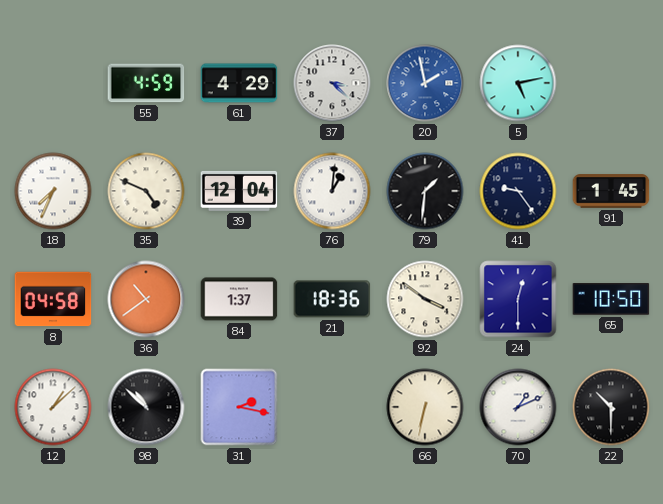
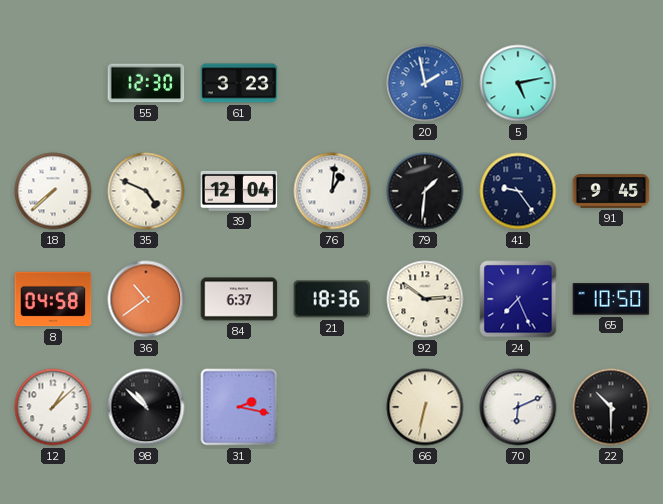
55: 4:59 -> 12:30 (146, 83)
61: 4:29 -> 3:23 (239, 83)
37: 3:22 -> none (332, 83)
18: 7:34 -> 7:38 (53, 191)
91: 1:45 -> 9:45 (611, 191)
84: 1:37 -> 6:37 (239, 299)
92: 3:51 -> 2:51 (425, 299)
24: 12:30 -> 7:26 (518, 299)
70: 1:11 -> 6:11 (518, 407)
